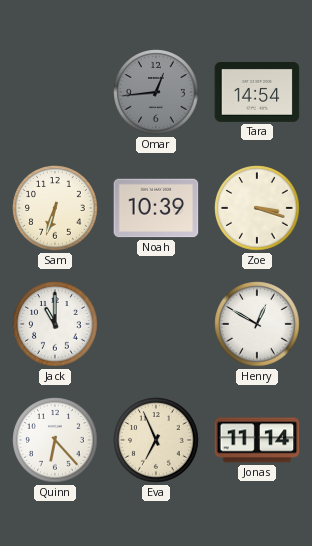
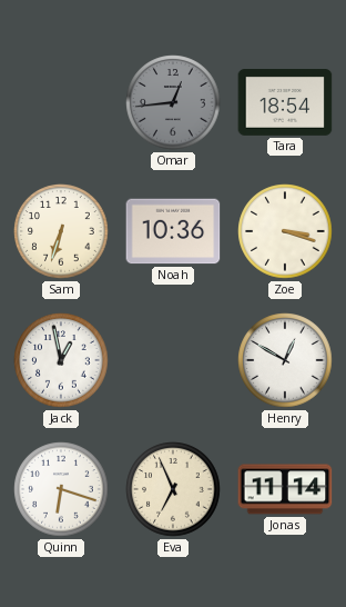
Tara: 14:54 -> 18:54 (285, 103)
Noah: 10:39 -> 10:36 (173, 231)
Jack: 11:00 -> 12:58 (61, 360)
Quinn: 6:23 -> 6:18 (61, 489)
